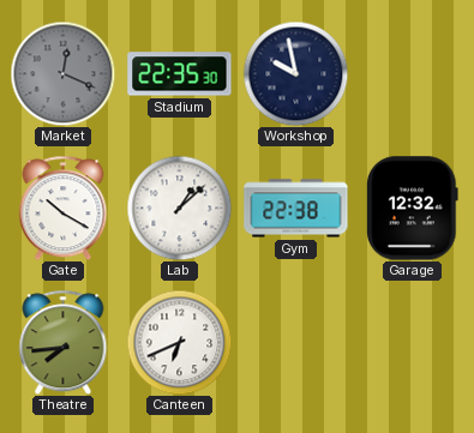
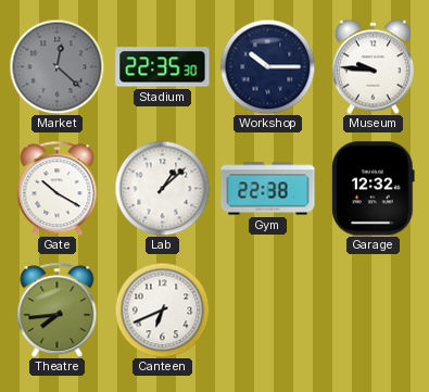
Market: 12:19 -> 12:22 (56, 66)
Workshop: 9:58 -> 10:15 (267, 66)
Museum: none -> 9:46 (373, 66)
